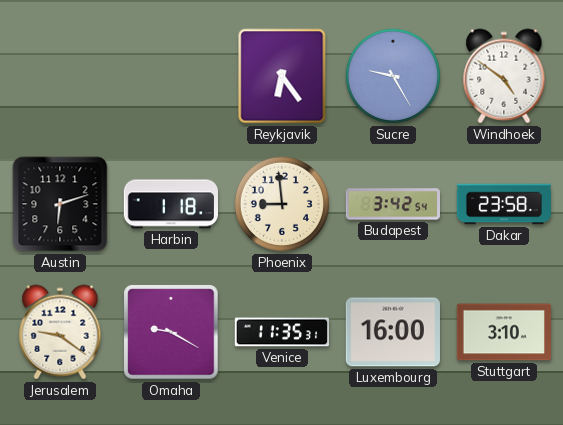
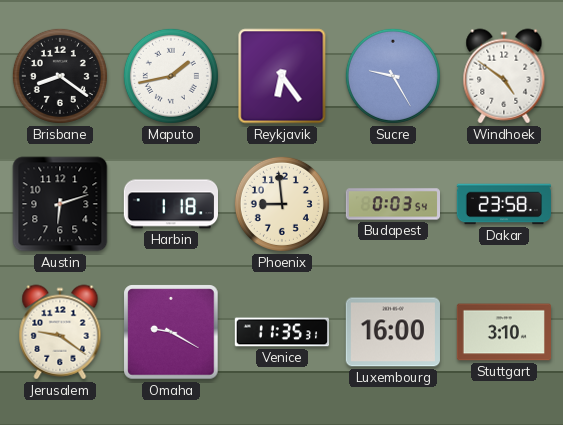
Brisbane: none -> 8:21 (60, 76)
Maputo: none -> 1:43 (171, 76)
Budapest: 3:42 -> 0:03 (393, 204)
